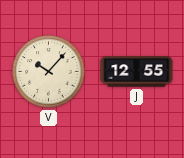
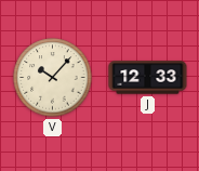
J: 12:55 -> 12:33 (148, 78)
